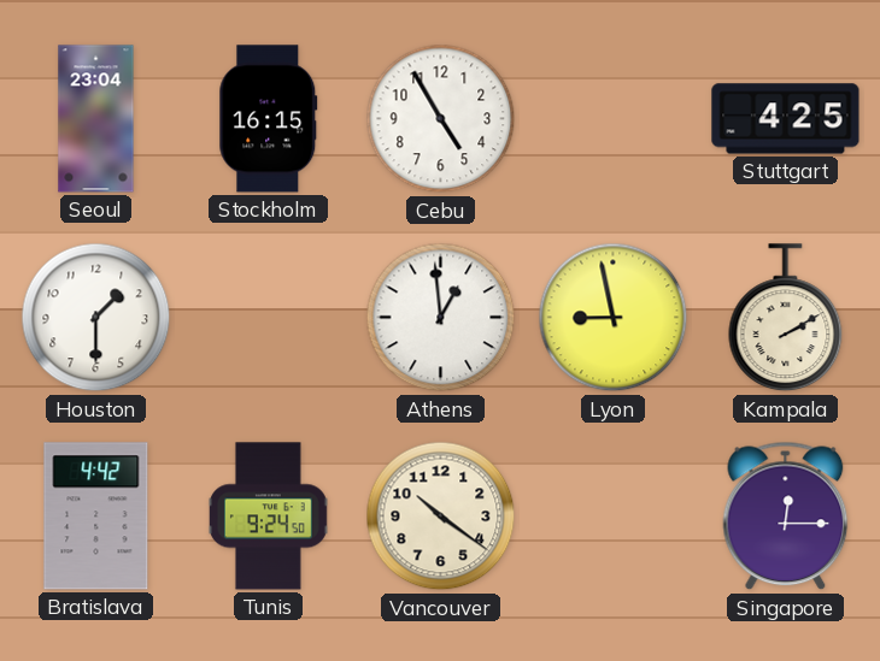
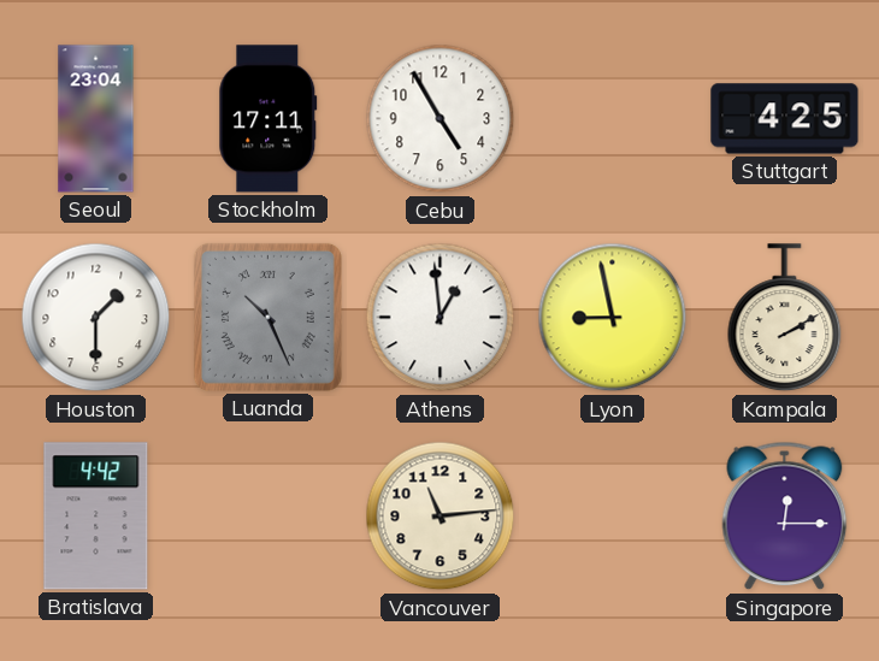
Stockholm: 16:15 -> 17:11 (269, 119)
Luanda: none -> 10:26 (267, 317)
Tunis: 9:24 -> none (268, 517)
Vancouver: 10:21 -> 11:14 (441, 517)
